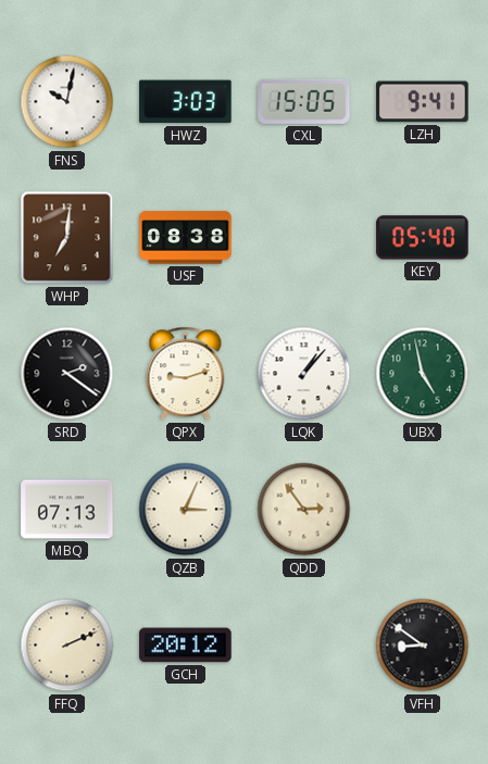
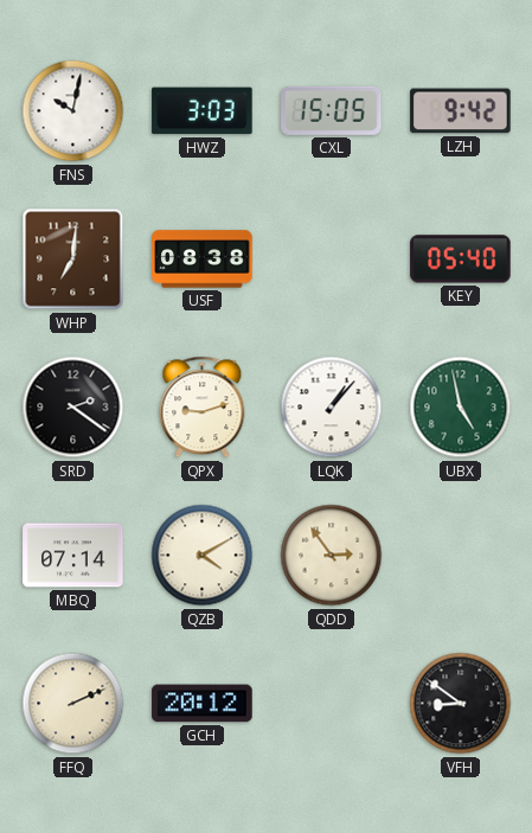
LZH: 9:41 -> 9:42 (461, 111)
MBQ: 07:13 -> 07:14 (73, 556)
QZB: 3:04 -> 4:10 (203, 556)
